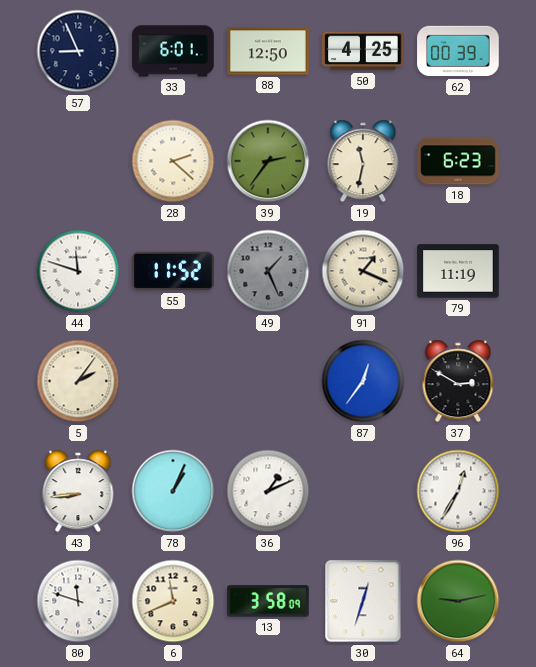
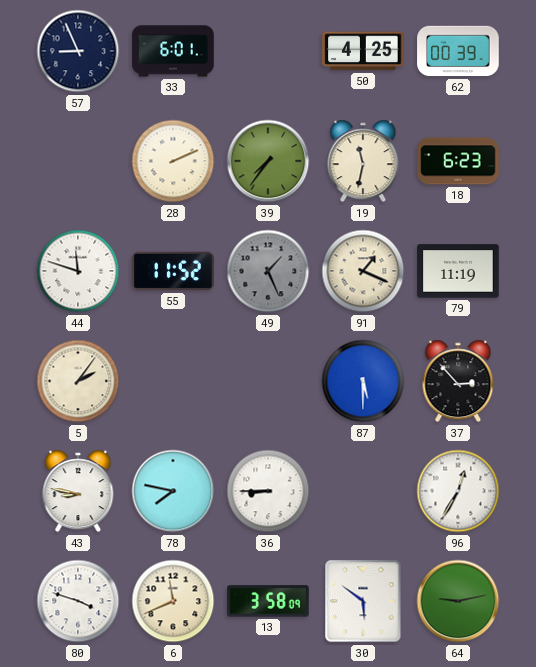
88: 12:50 -> none (268, 51)
28: 2:22 -> 2:11 (173, 161)
39: 2:36 -> 7:36 (268, 161)
87: 12:36 -> 5:30 (363, 381)
37: 2:50 -> 2:53 (458, 381)
43: 8:44 -> 8:47 (78, 491)
78: 1:04 -> 7:47 (173, 491)
36: 1:11 -> 8:45 (268, 491)
80: 11:48 -> 3:48 (78, 601)
30: 12:33 -> 5:51 (363, 601)
